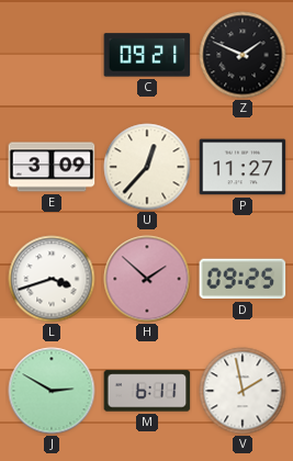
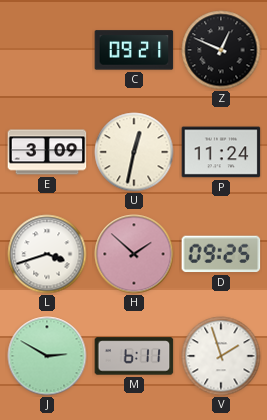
Z: 1:49 -> 12:49 (221, 50)
U: 12:37 -> 12:32 (134, 152)
P: 11:27 -> 11:24 (221, 152)
V: 1:58 -> 1:57 (221, 356)
